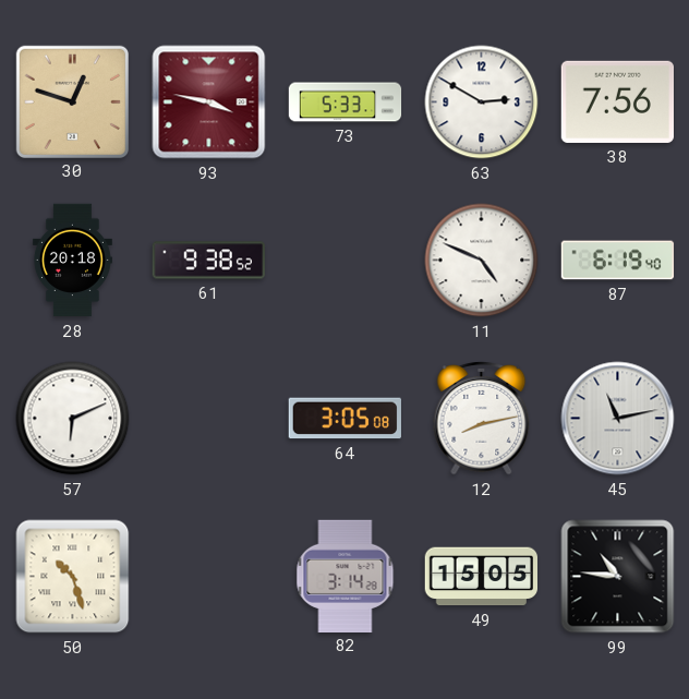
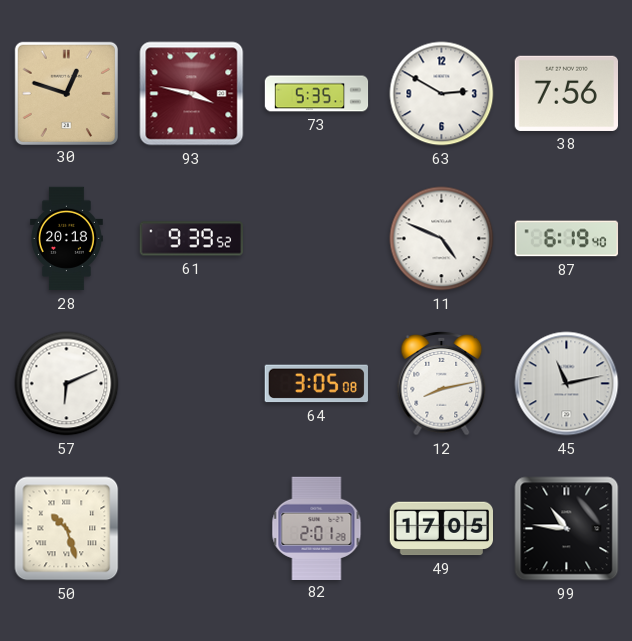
73: 5:33 -> 5:35 (317, 94)
61: 9:38 -> 9:39 (191, 239)
82: 3:14 -> 2:01 (317, 528)
49: 15:05 -> 17:05 (441, 529)
